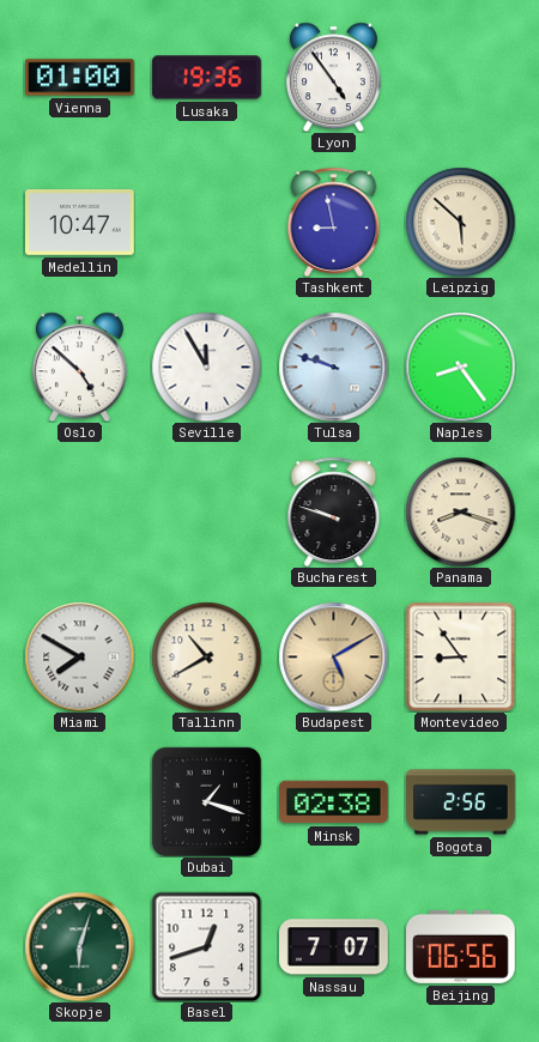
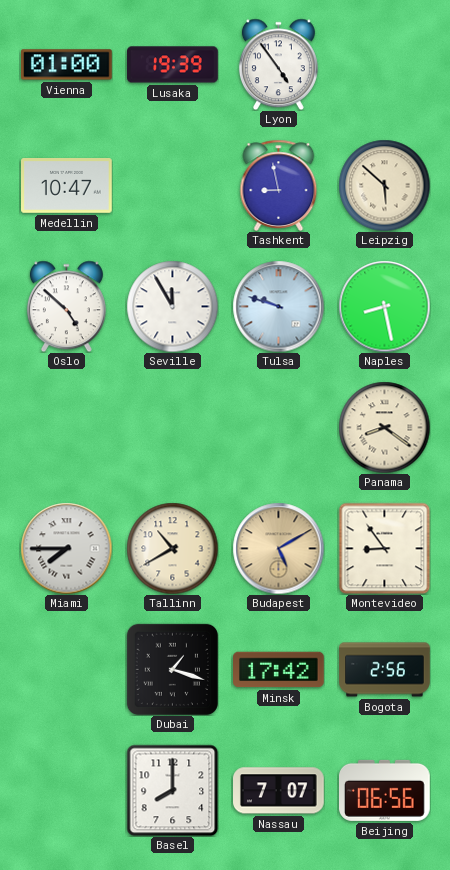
Lusaka: 19:36 -> 19:39 (173, 65)
Naples: 8:24 -> 8:28 (384, 306)
Bucharest: 9:48 -> none (334, 511)
Panama: 8:18 -> 8:21 (384, 427)
Miami: 7:50 -> 7:45 (66, 548)
Minsk: 02:38 -> 17:42 (279, 670)
Skopje: 6:03 -> none (79, 946)
Basel: 12:42 -> 8:00 (172, 790)
